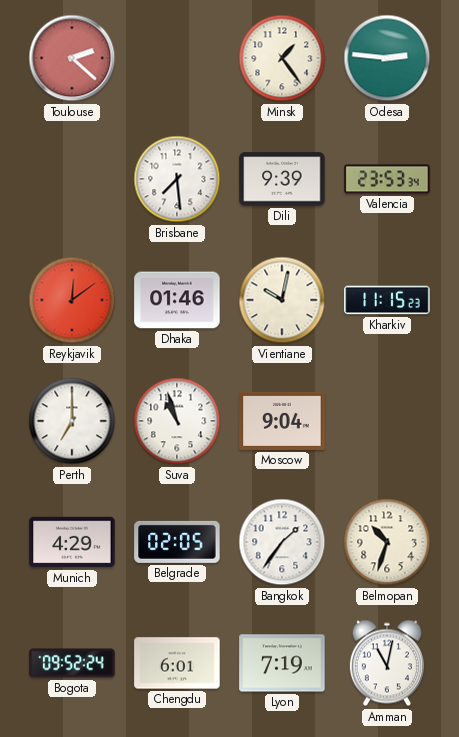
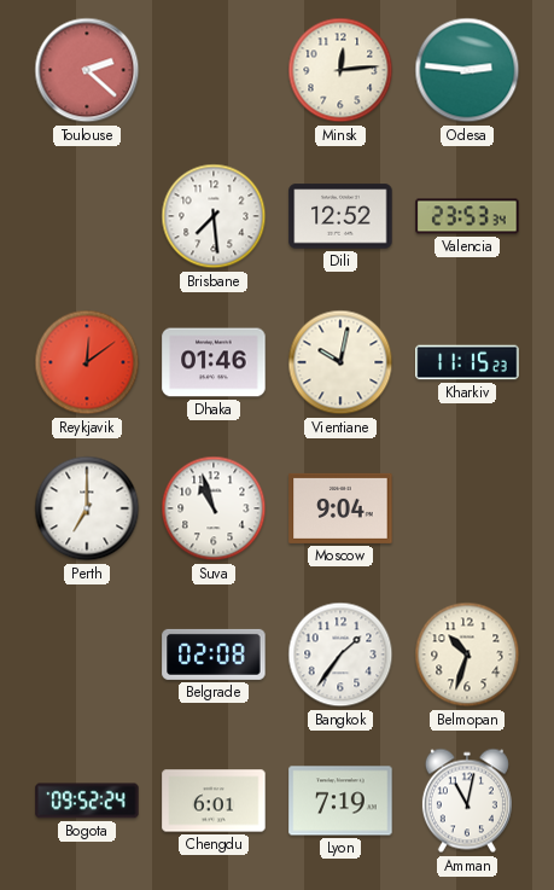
Minsk: 1:24 -> 12:14 (340, 70)
Dili: 9:39 -> 12:52 (340, 216)
Munich: 4:29 -> none (72, 542)
Belgrade: 02:05 -> 02:08 (214, 655)
